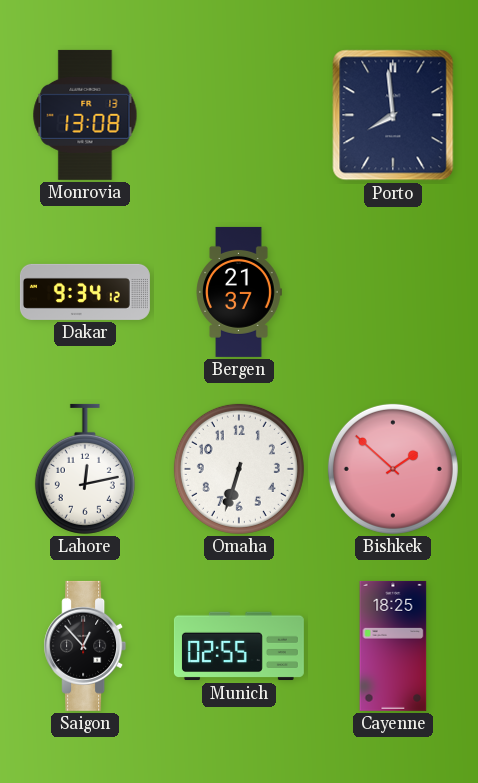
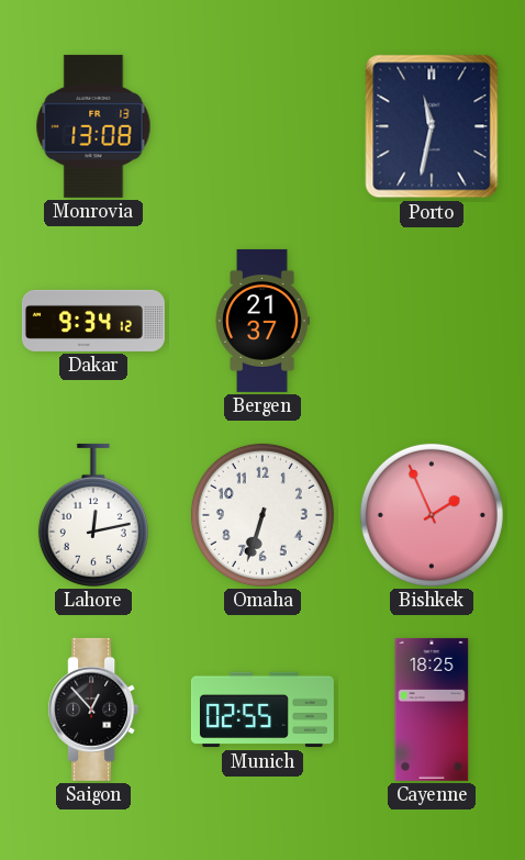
Porto: 7:59 -> 11:32 (432, 126)
Bishkek: 1:52 -> 1:56 (432, 515)
